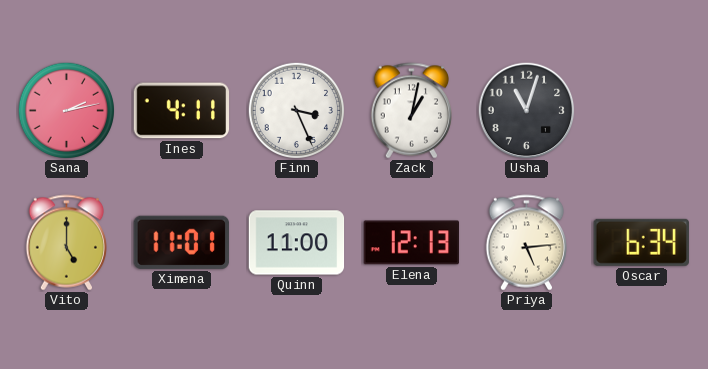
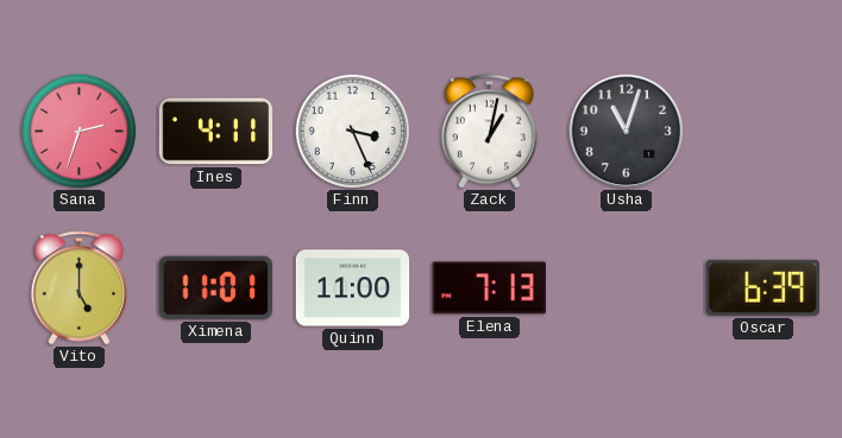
Sana: 2:13 -> 2:33 (78, 131)
Elena: 12:13 -> 7:13 (490, 288)
Priya: 5:14 -> none (526, 243)
Oscar: 6:34 -> 6:39 (762, 287)
